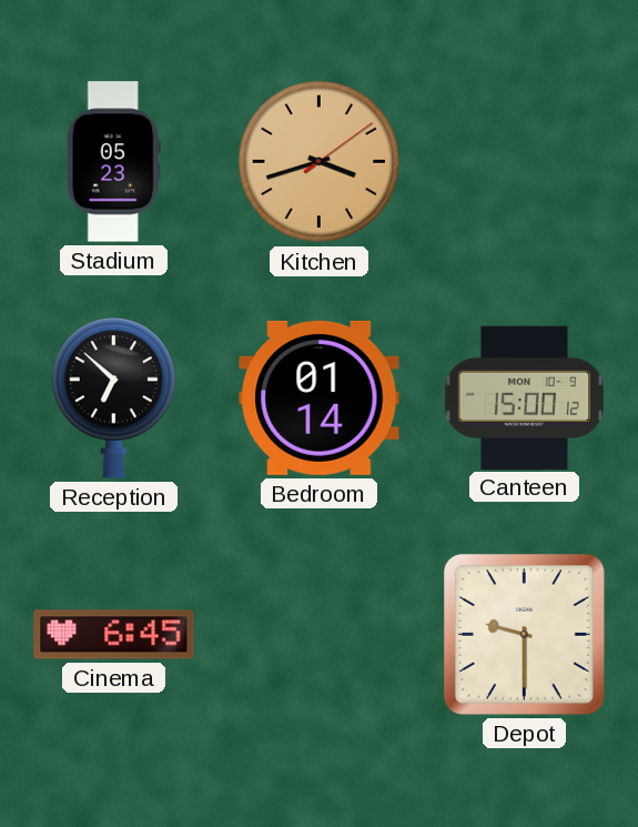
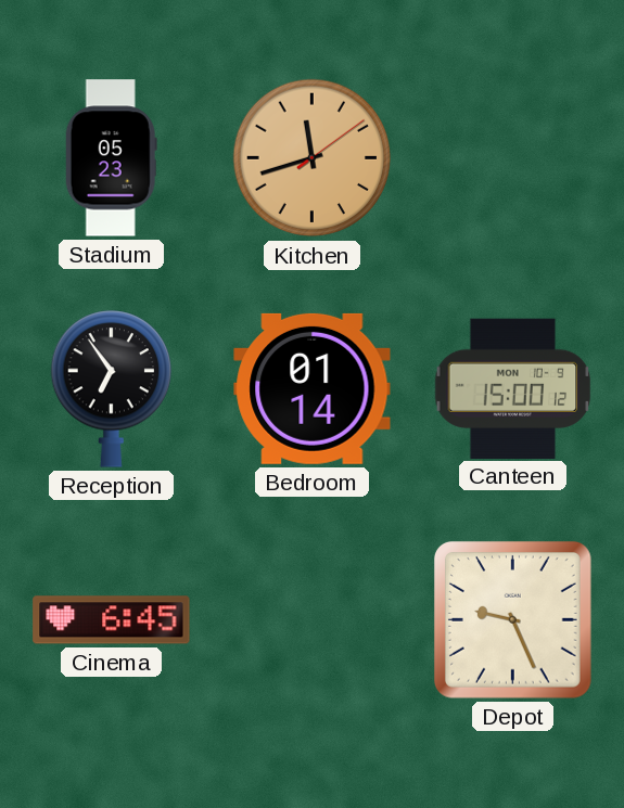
Kitchen: 3:42 -> 11:42 (313, 158)
Reception: 6:52 -> 6:54 (111, 388)
Depot: 9:30 -> 9:26 (512, 619)
